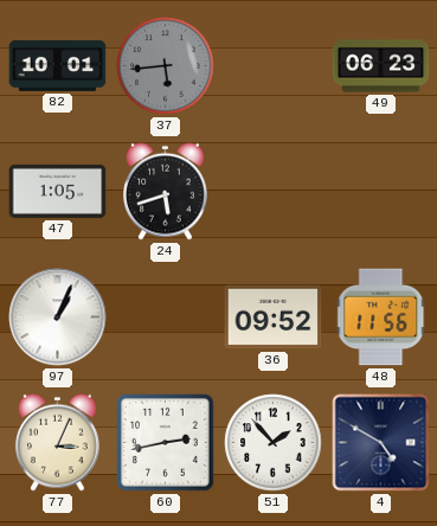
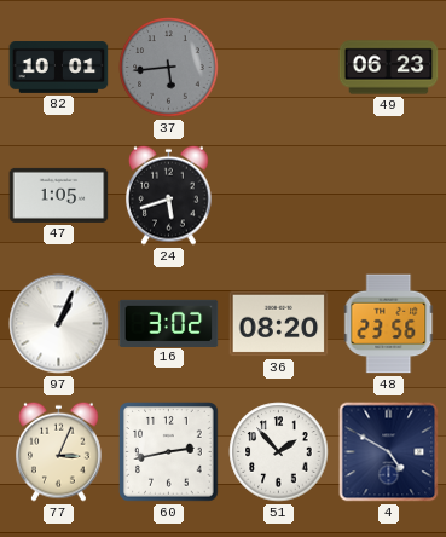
16: none -> 3:02 (169, 323)
36: 09:52 -> 08:20 (279, 324)
48: 11:56 -> 23:56 (389, 324)
